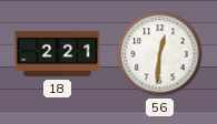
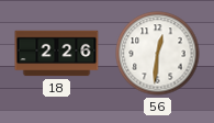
18: 2:21 -> 2:26 (57, 54)
